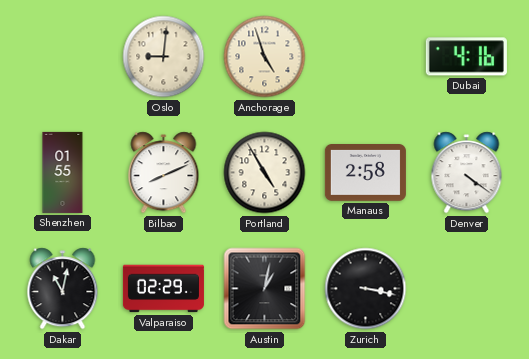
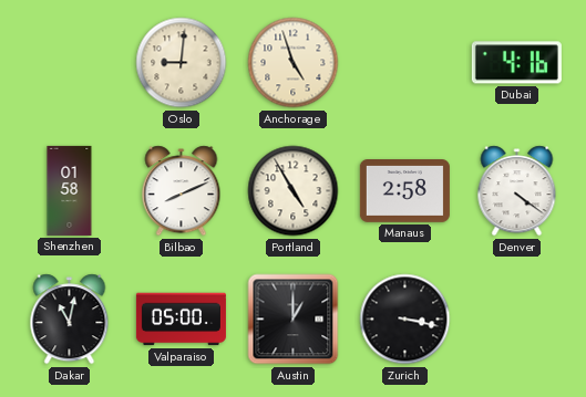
Shenzhen: 01:55 -> 01:58 (70, 190)
Valparaiso: 02:29 -> 05:00 (181, 320)
Austin: 1:02 -> 1:00 (294, 320)
